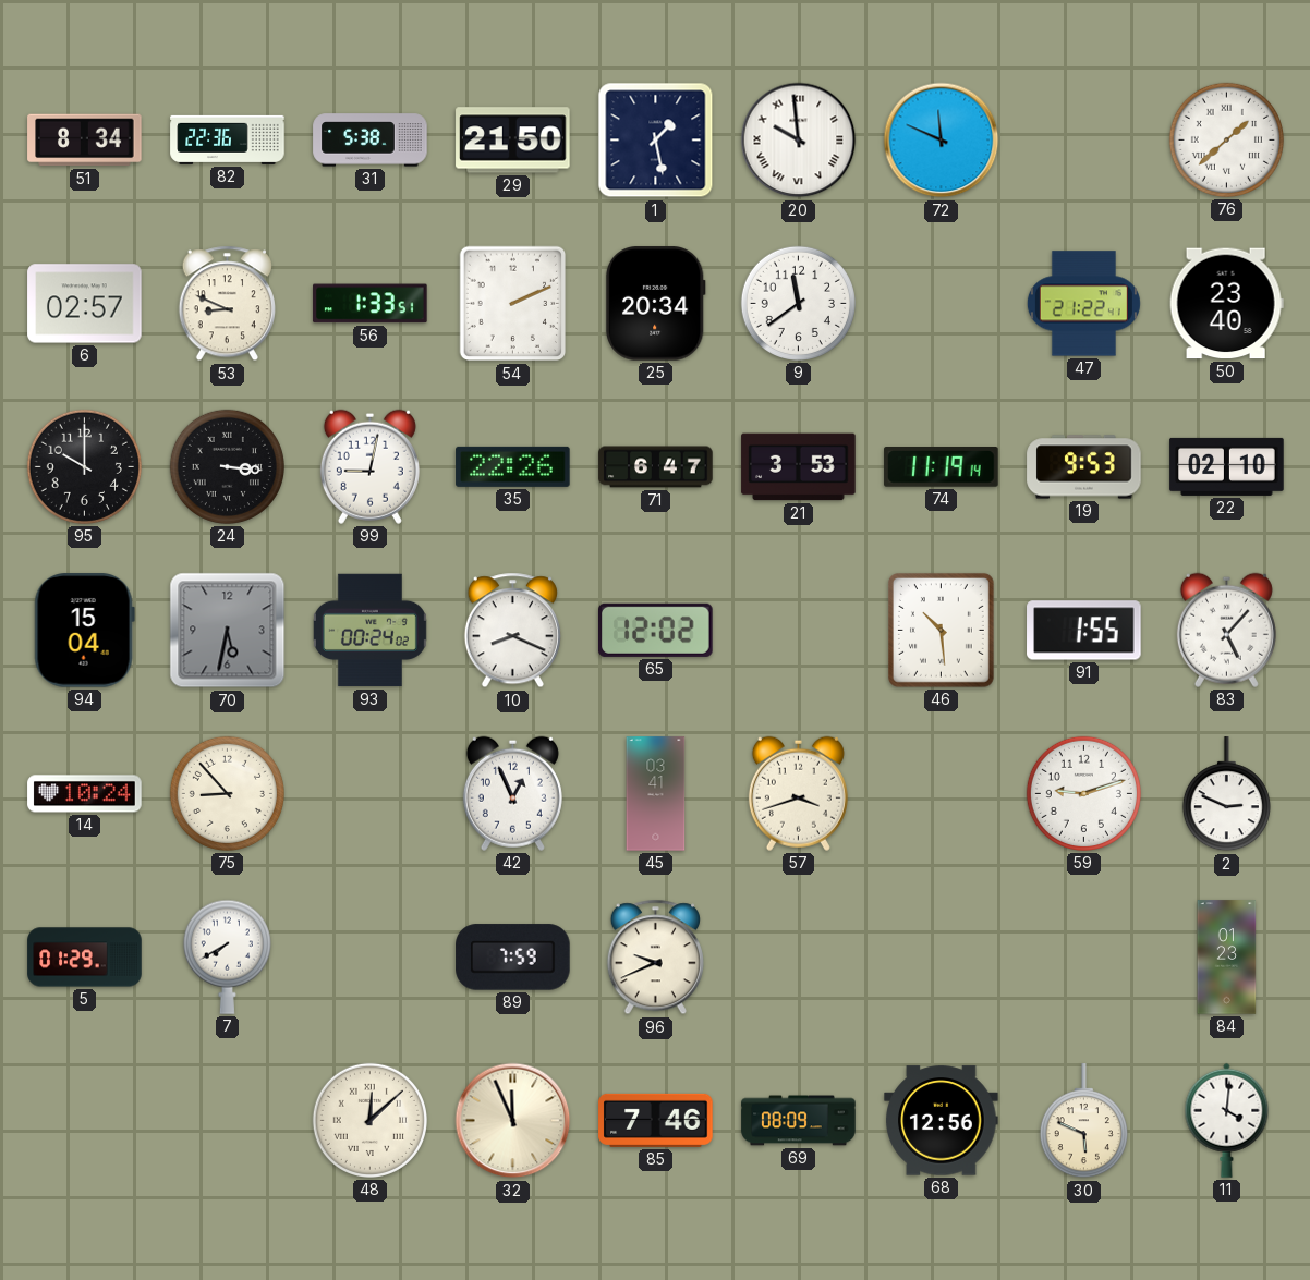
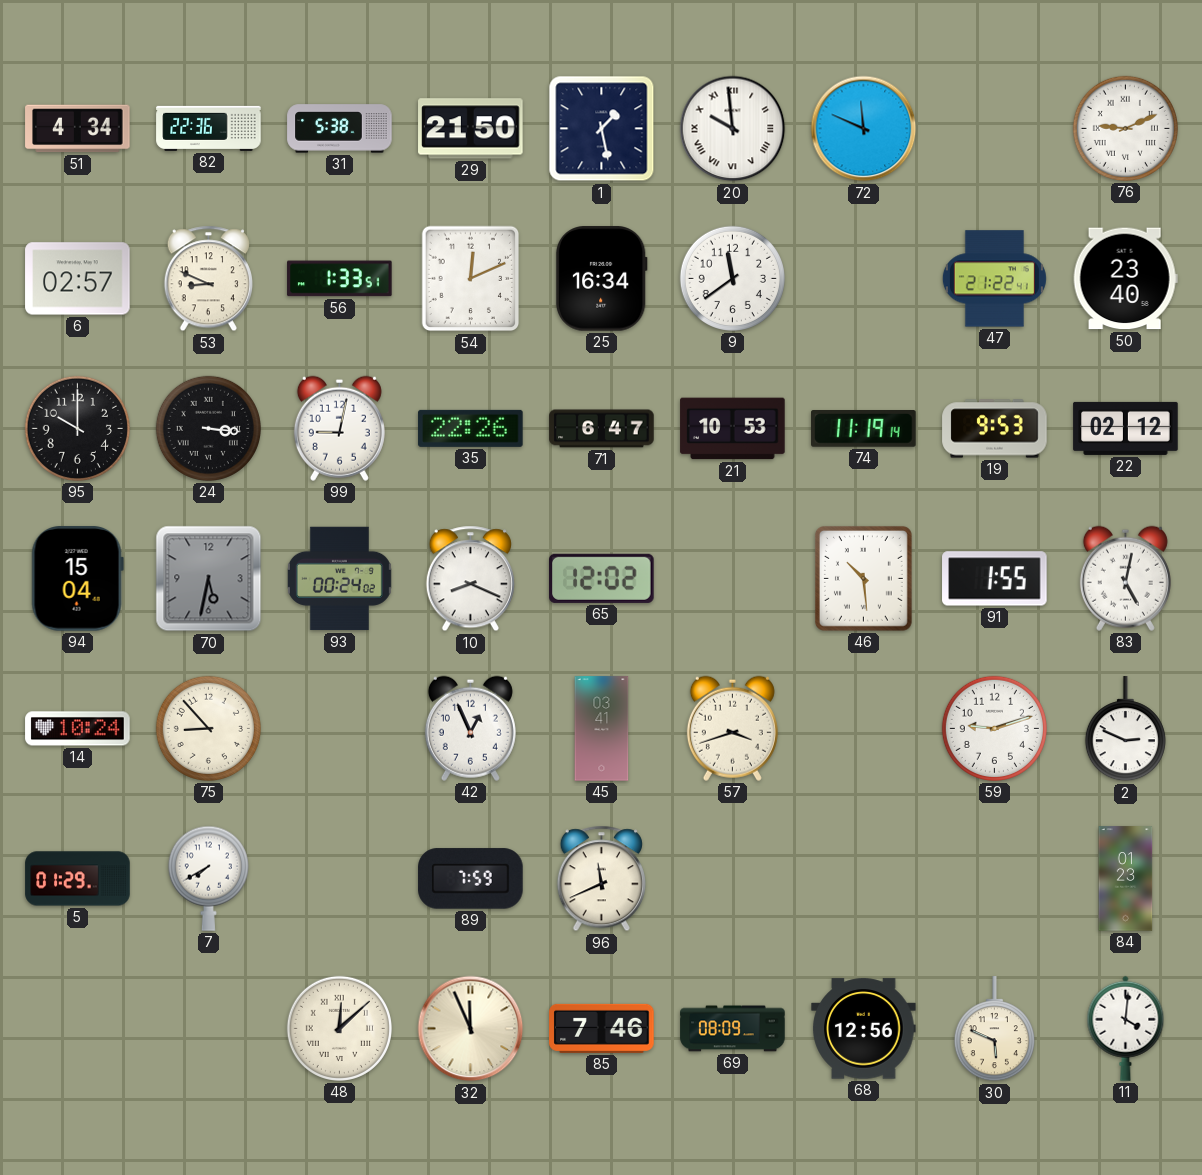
51: 8:34 -> 4:34 (78, 129)
76: 1:38 -> 9:11 (1125, 128)
54: 2:11 -> 12:11 (471, 279)
25: 20:34 -> 16:34 (601, 279)
21: 3:53 -> 10:53 (733, 429)
22: 02:10 -> 02:12 (1126, 428)
83: 5:07 -> 5:02 (1125, 578)
96: 9:41 -> 11:41 (601, 879)
